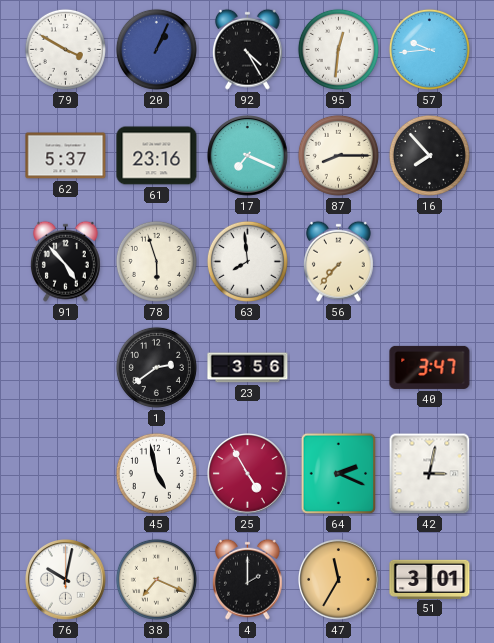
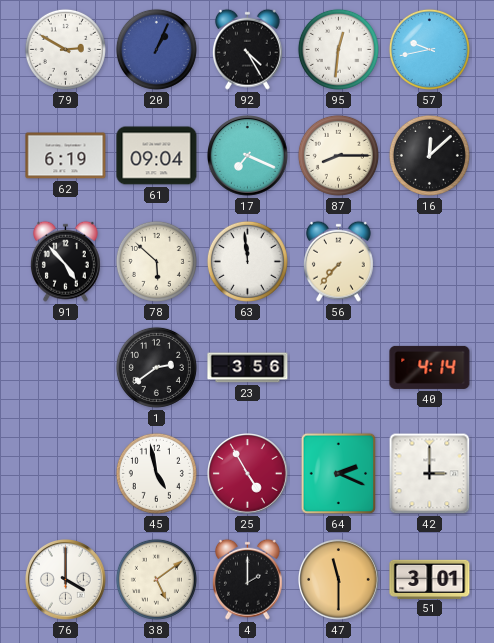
79: 3:50 -> 2:50 (65, 49)
57: 9:44 -> 9:43 (429, 49)
62: 5:37 -> 6:19 (66, 156)
61: 23:16 -> 09:04 (157, 156)
16: 7:53 -> 12:08 (429, 155)
78: 5:57 -> 5:52 (156, 261)
63: 7:59 -> 11:59 (247, 261)
40: 3:47 -> 4:14 (430, 367)
42: 3:02 -> 3:00 (430, 474)
76: 10:02 -> 4:00 (66, 580)
38: 7:19 -> 5:09 (156, 579)
47: 11:35 -> 11:30 (339, 580)
